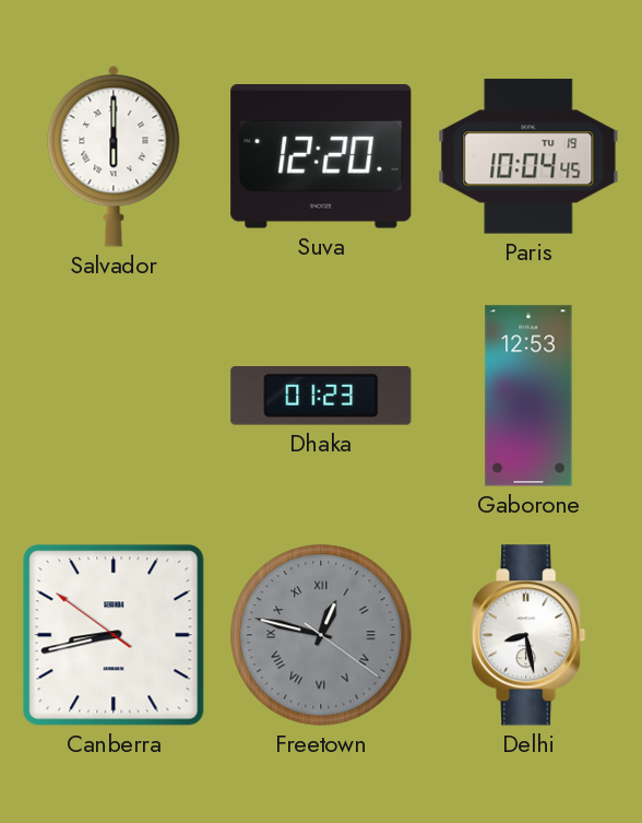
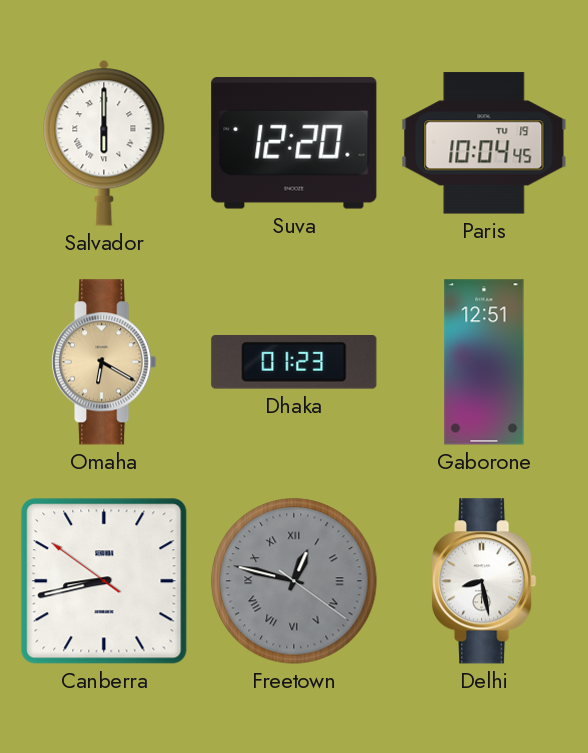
Omaha: none -> 6:20 (105, 362)
Gaborone: 12:53 -> 12:51 (484, 362)
